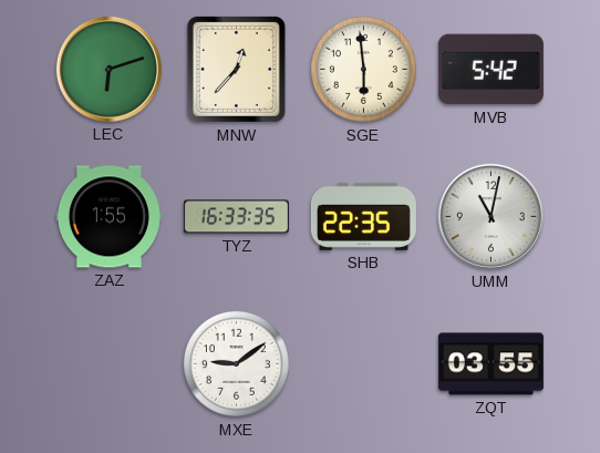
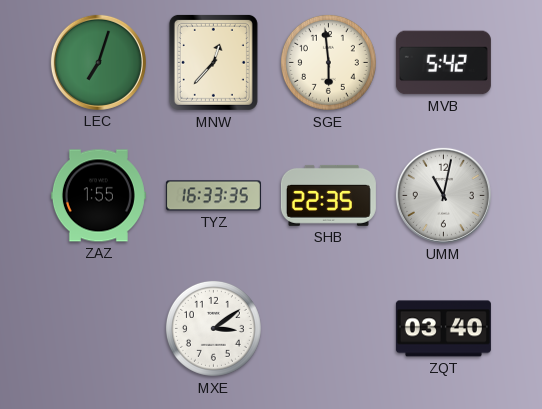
LEC: 6:12 -> 7:03 (98, 62)
MXE: 9:09 -> 3:09 (213, 328)
ZQT: 03:55 -> 03:40 (443, 329)
